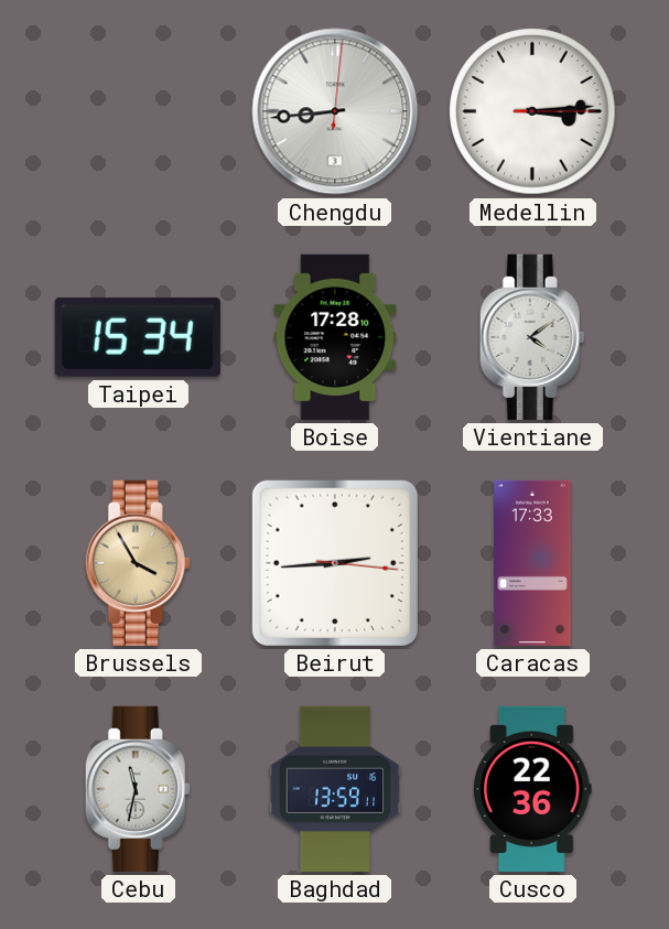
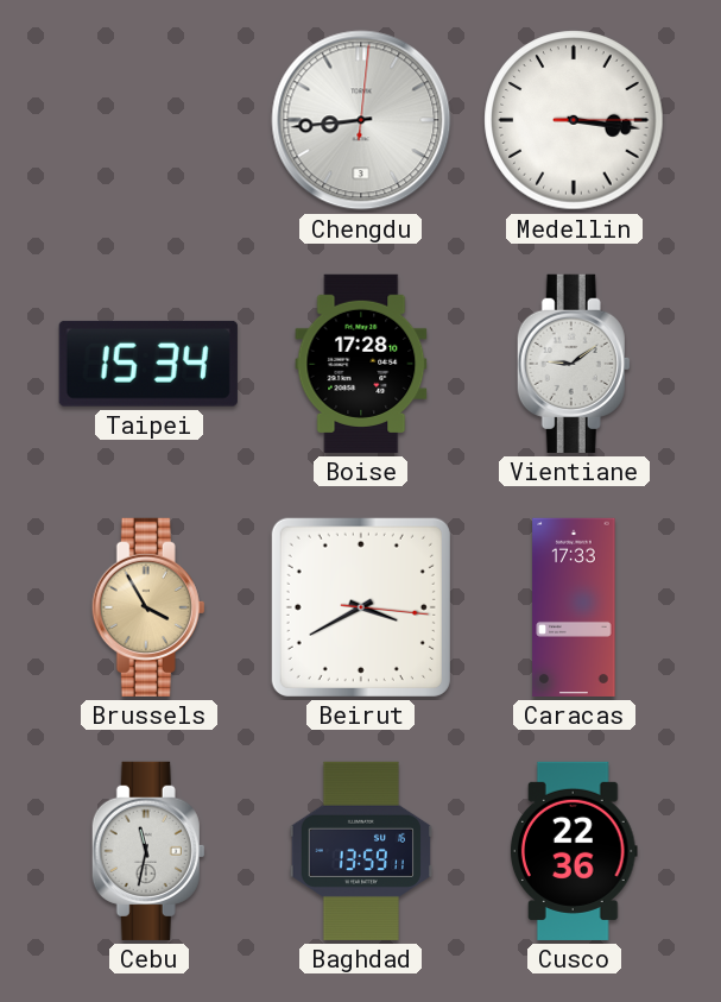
Medellin: 3:14 -> 3:16 (574, 120)
Vientiane: 4:09 -> 9:09 (574, 364)
Beirut: 2:44 -> 3:40 (361, 607)
